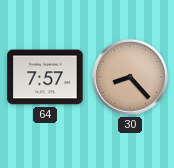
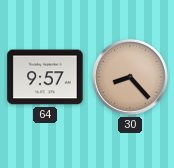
64: 7:57 -> 9:57 (45, 77)
